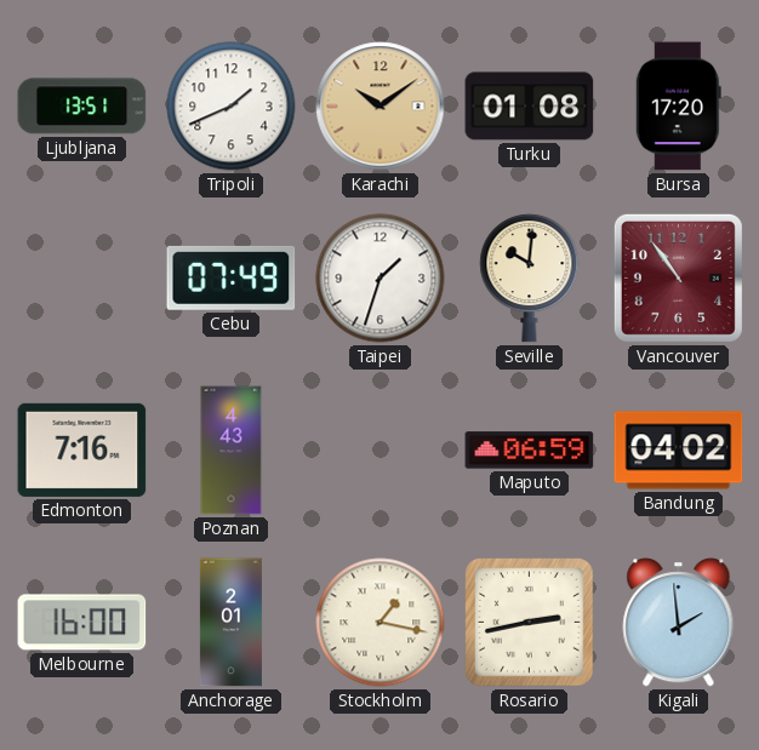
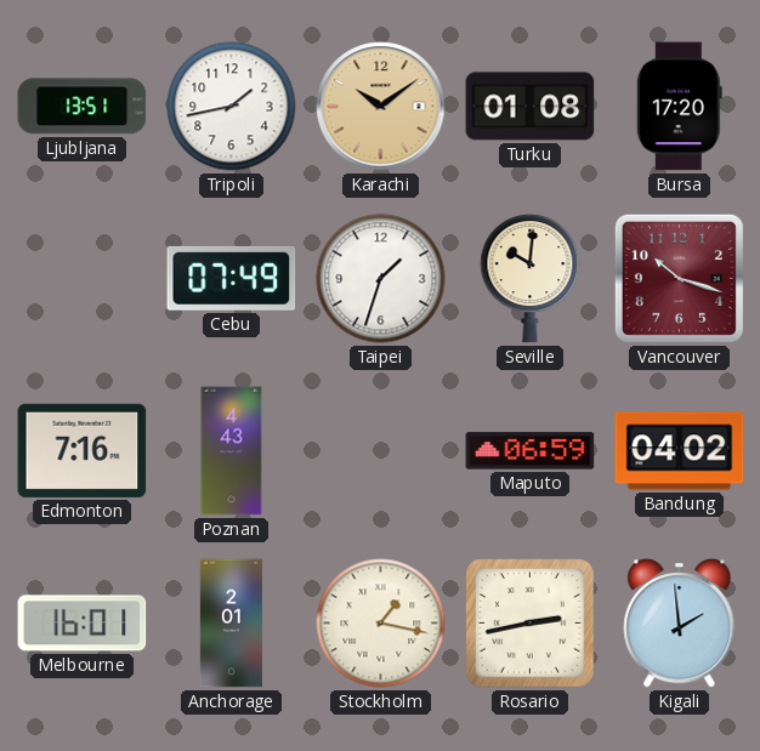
Tripoli: 1:41 -> 1:43 (232, 107)
Vancouver: 10:54 -> 10:18 (679, 278)
Melbourne: 16:00 -> 16:01 (83, 624)
